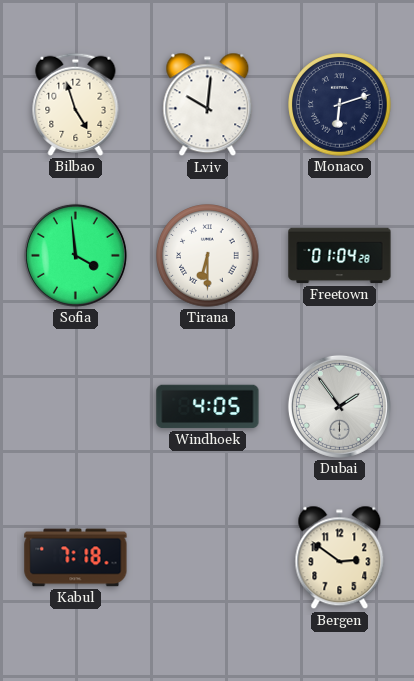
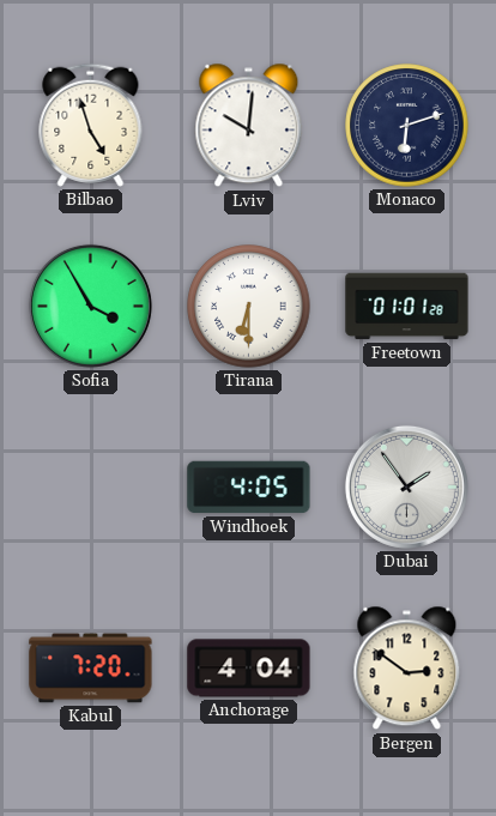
Sofia: 3:59 -> 3:55 (90, 306)
Freetown: 01:04 -> 01:01 (407, 307)
Kabul: 7:18 -> 7:20 (91, 669)
Anchorage: none -> 4:04 (249, 669)
